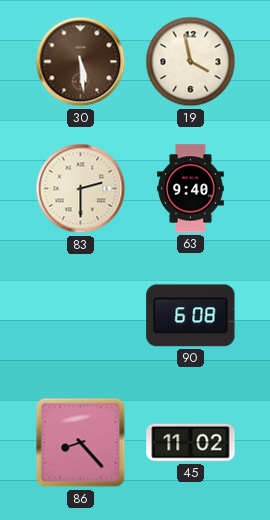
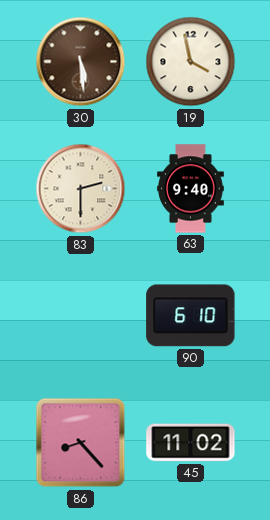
90: 6:08 -> 6:10 (191, 316)
